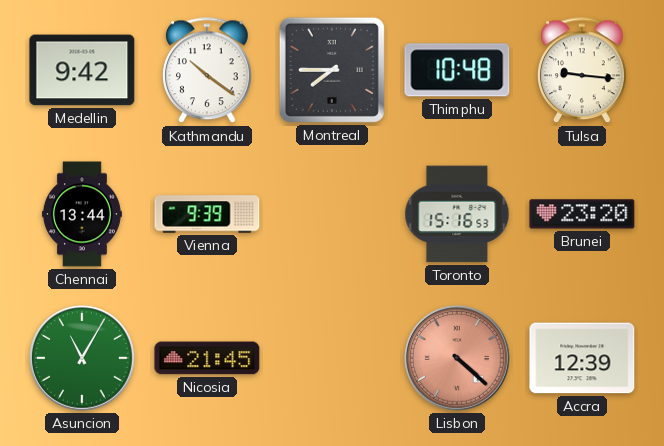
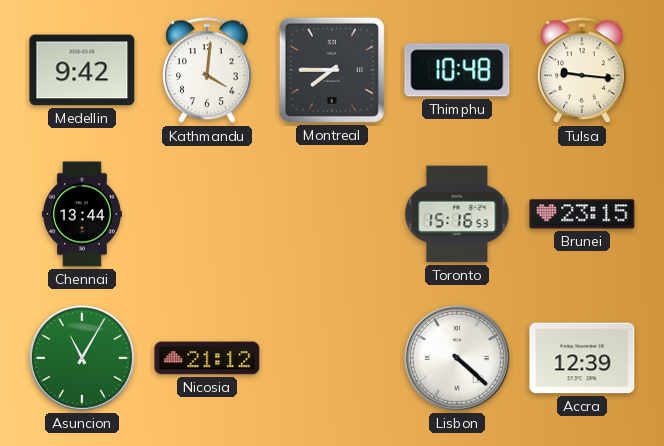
Kathmandu: 10:21 -> 4:01 (207, 71)
Vienna: 9:39 -> none (207, 214)
Brunei: 23:20 -> 23:15 (582, 214)
Nicosia: 21:45 -> 21:12 (207, 358)
Lisbon dial: salmon -> white (458, 359)
